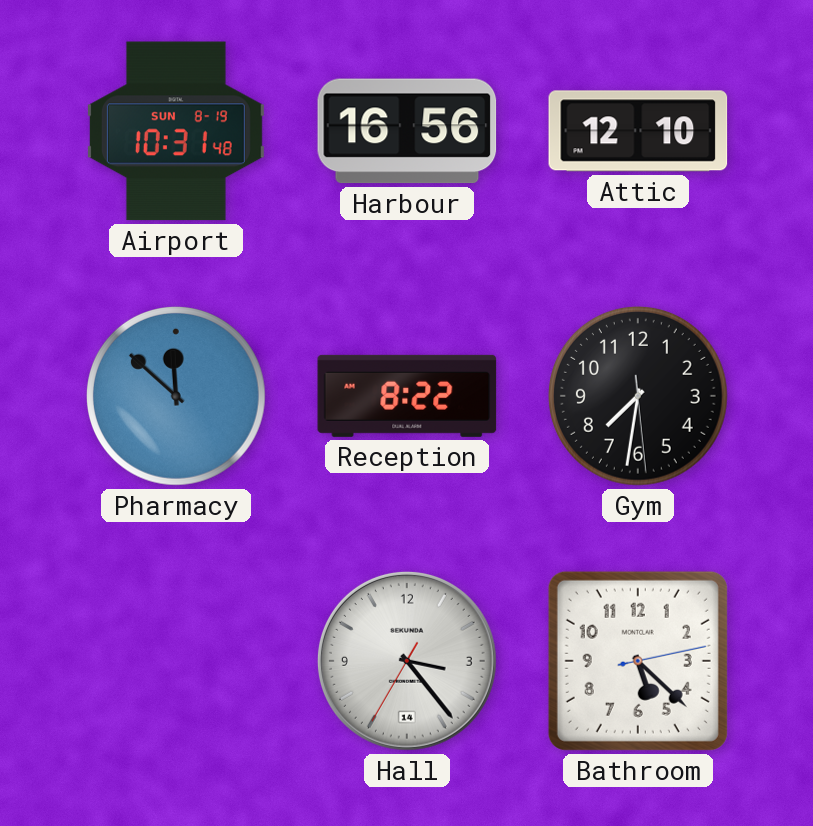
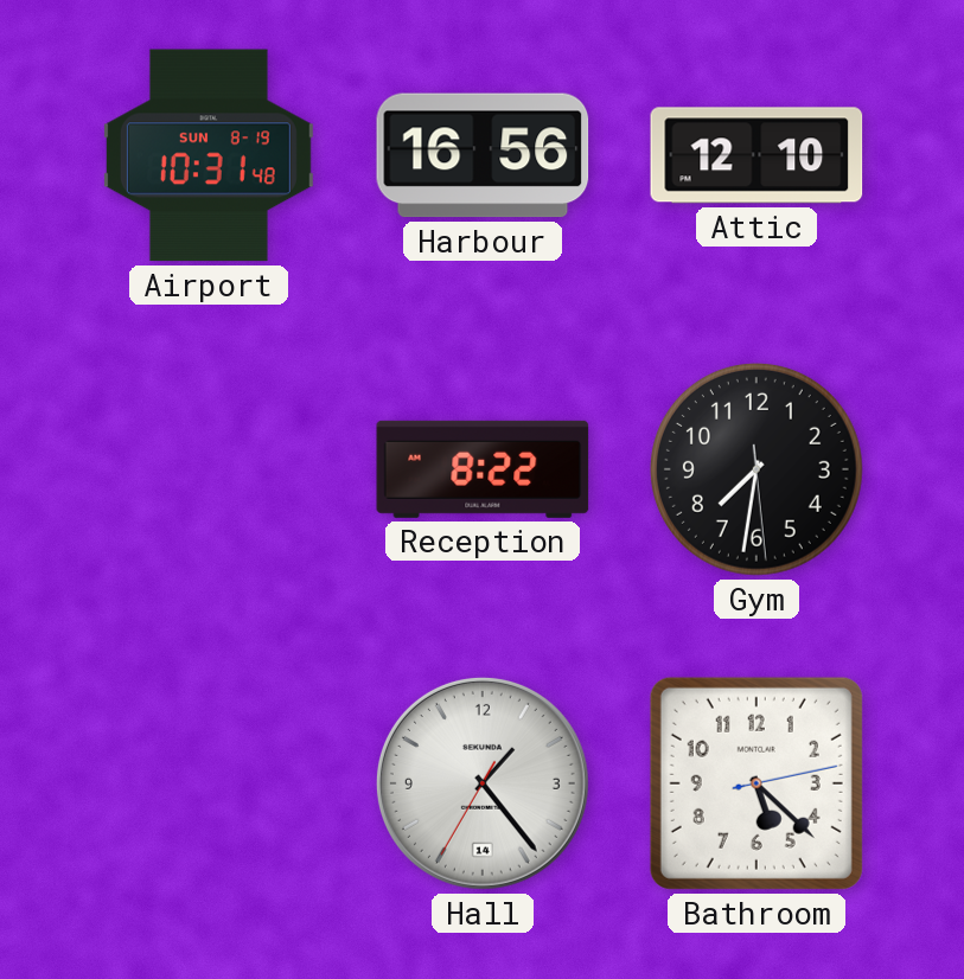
Pharmacy: 11:52 -> none (176, 396)
Hall: 3:23 -> 1:23 (483, 783)
